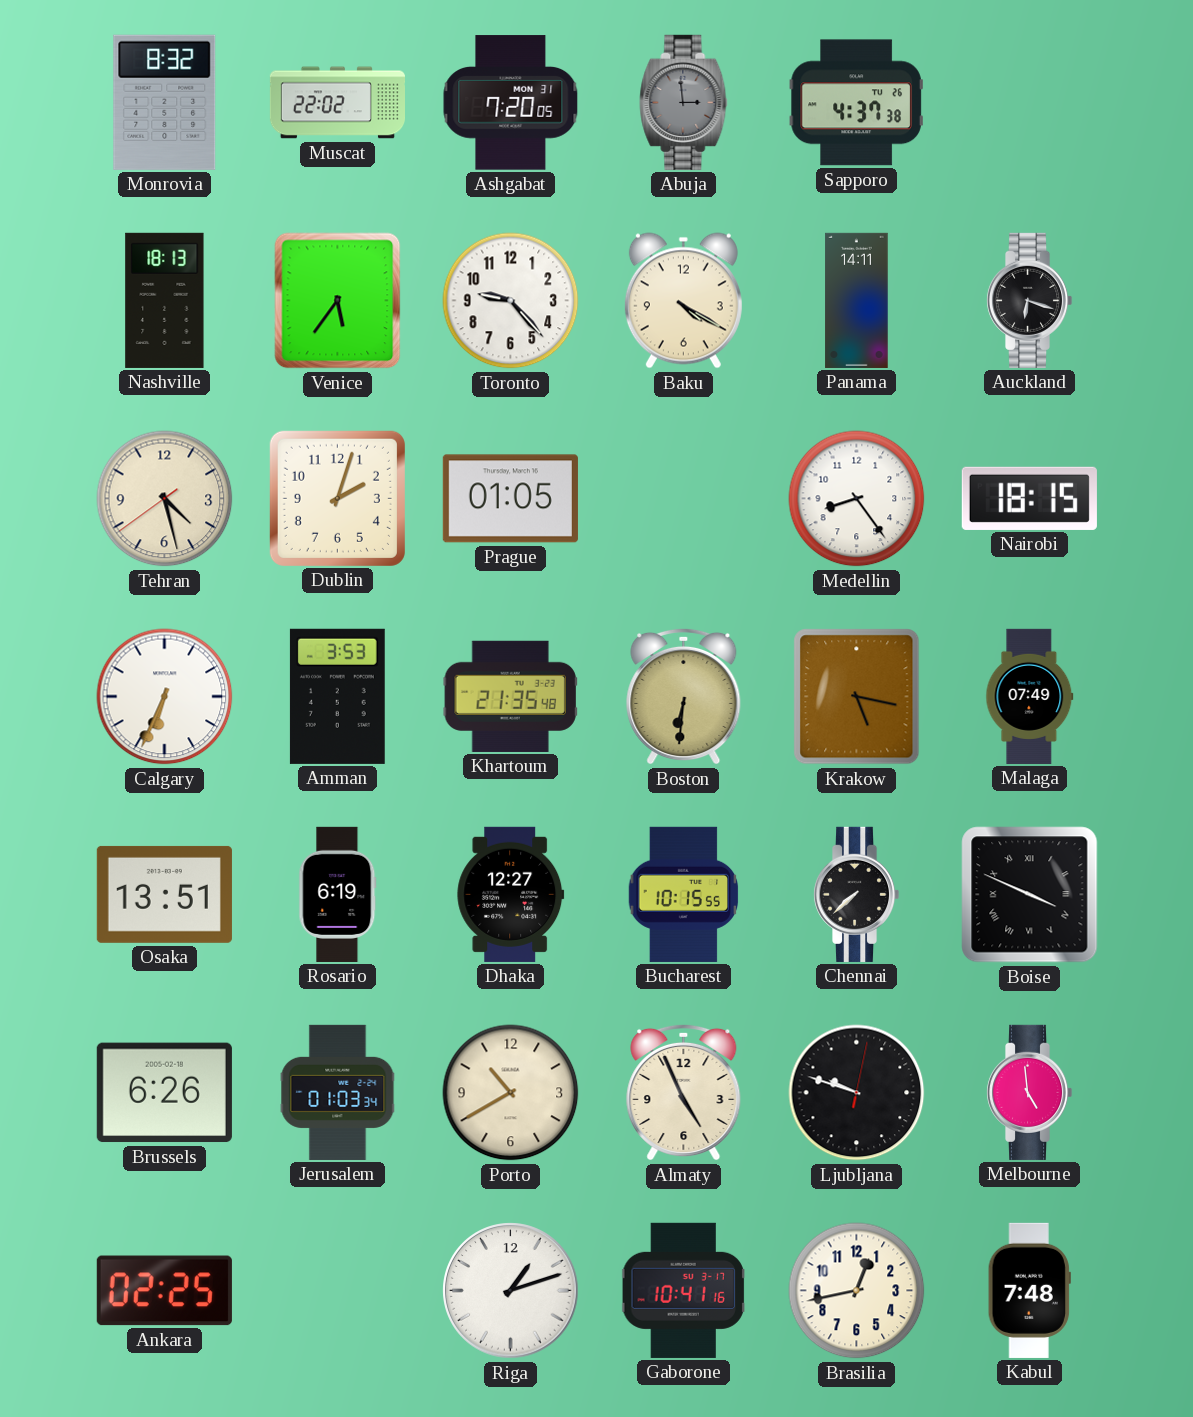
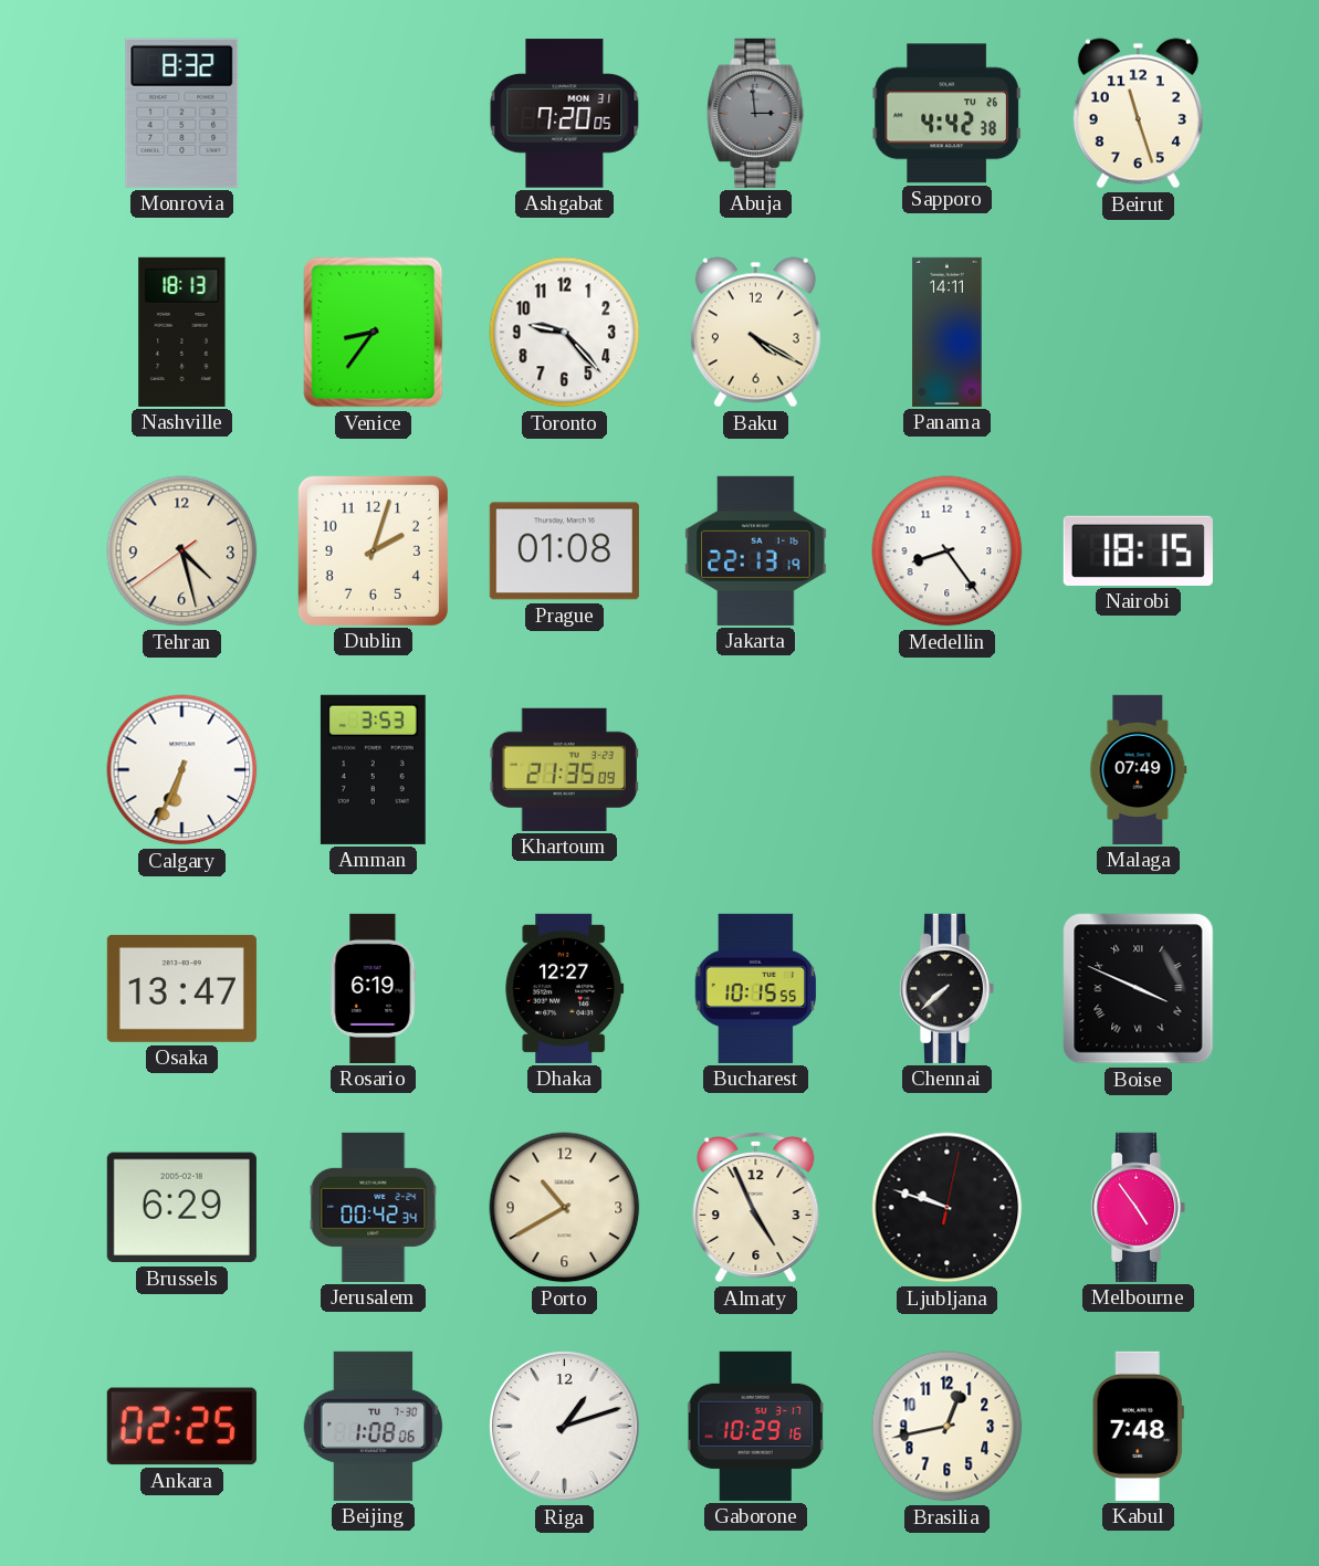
Muscat: 22:02 -> none (337, 103)
Sapporo: 4:37 -> 4:42 (946, 114)
Beirut: none -> 11:27 (1138, 114)
Venice: 5:36 -> 8:36 (374, 333)
Auckland: 6:18 -> none (1029, 300)
Prague: 01:05 -> 01:08 (564, 551)
Jakarta: none -> 22:13 (756, 550)
Khartoum: 21:35:48 -> 21:35:09 (564, 769)
Boston: 6:31 -> none (684, 696)
Krakow: 5:17 -> none (857, 697)
Osaka: 13:51 -> 13:47 (181, 988)
Brussels: 6:26 -> 6:29 (181, 1208)
Jerusalem: 01:03 -> 00:42 (374, 1207)
Melbourne: 4:59 -> 4:54 (1138, 1207)
Beijing: none -> 1:08 (374, 1426)
Gaborone: 10:41 -> 10:29 (756, 1426)
